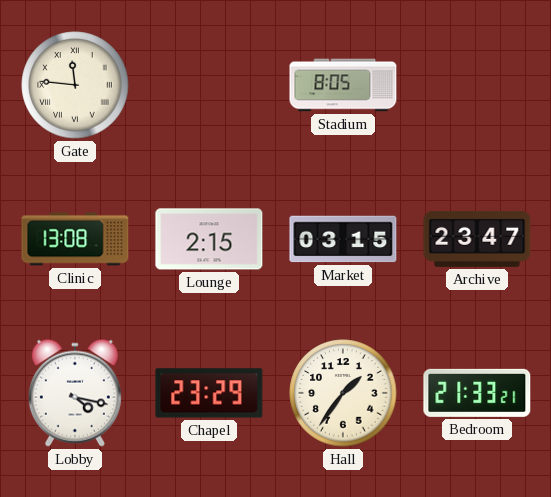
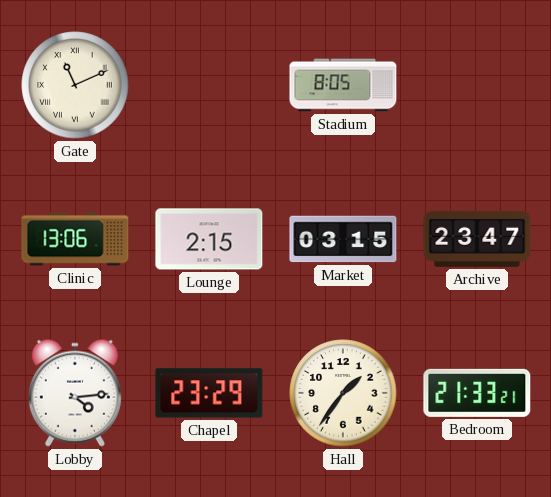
Gate: 11:46 -> 11:11 (75, 85)
Clinic: 13:08 -> 13:06 (75, 239)
Lobby: 4:17 -> 4:14 (75, 393)
